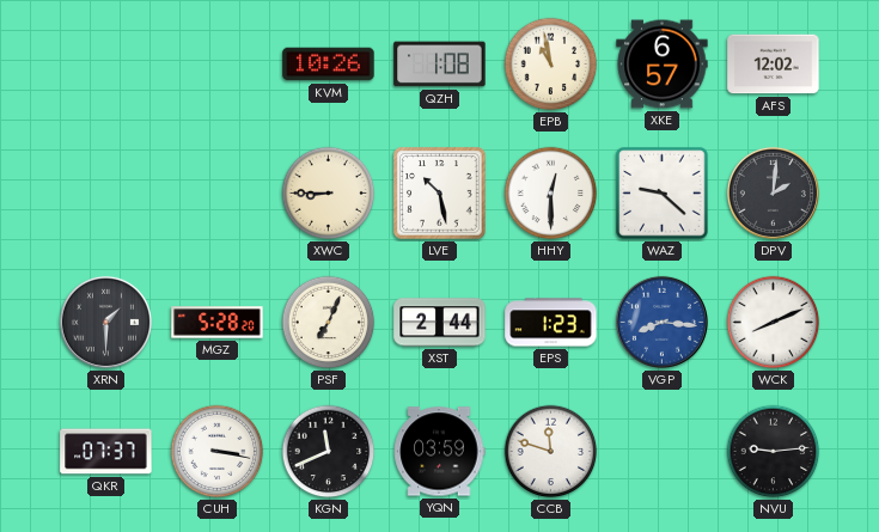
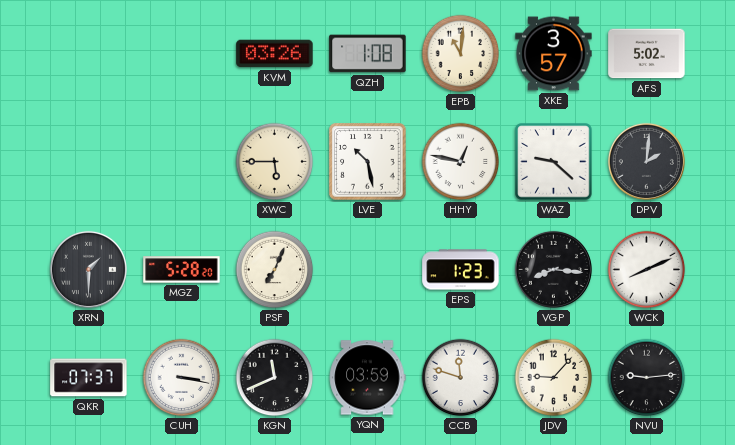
KVM: 10:26 -> 03:26 (275, 54)
EPB: 10:58 -> 11:01 (461, 54)
XKE: 6:57 -> 3:57 (554, 54)
AFS: 12:02 -> 5:02 (647, 54)
XWC: 8:45 -> 5:45 (275, 162)
HHY: 12:30 -> 12:47 (461, 162)
XST: 2:44 -> none (440, 323)
VGP dial: blue -> black (553, 269)
JDV: none -> 9:07 (554, 378)
